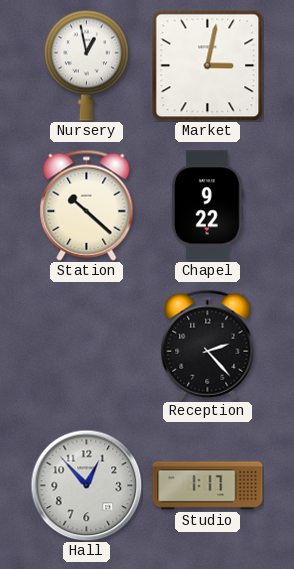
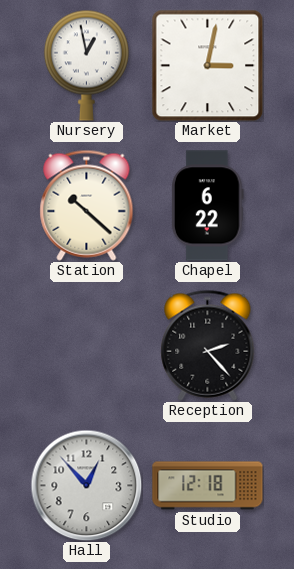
Chapel: 9:22 -> 6:22 (207, 206)
Studio: 1:17 -> 12:18 (208, 486)
